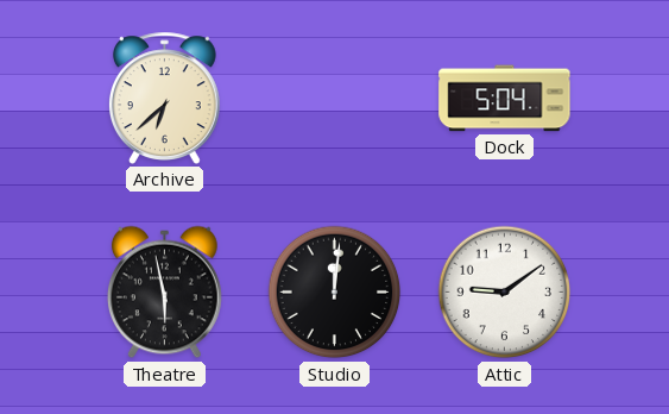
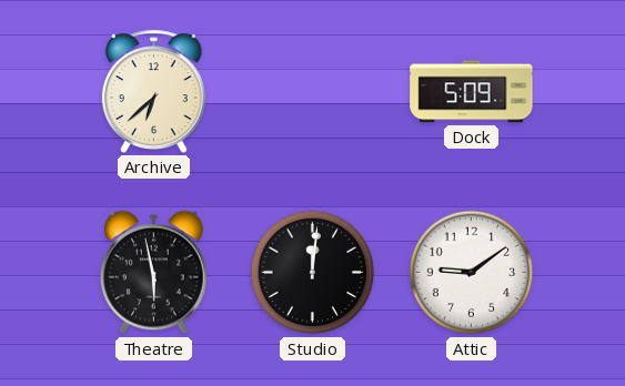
Dock: 5:04 -> 5:09 (472, 92)
